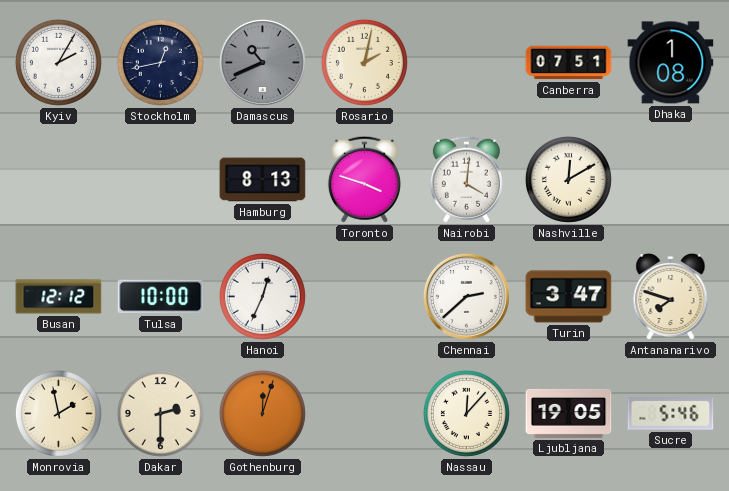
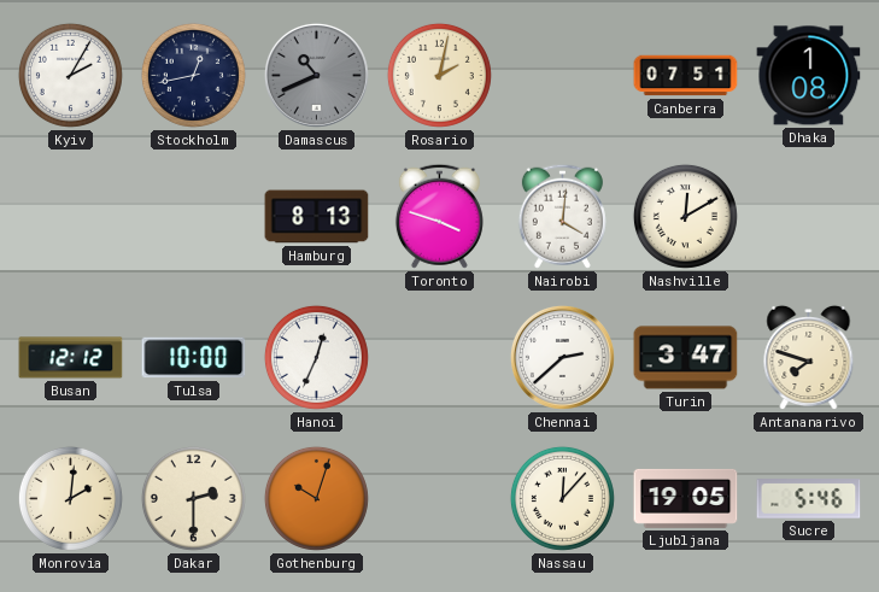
Monrovia: 1:58 -> 2:01 (70, 498)
Gothenburg: 12:03 -> 10:03 (316, 498)
